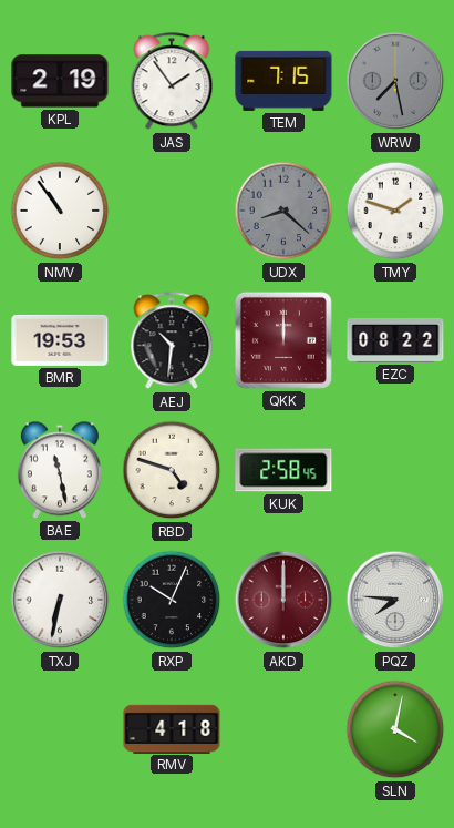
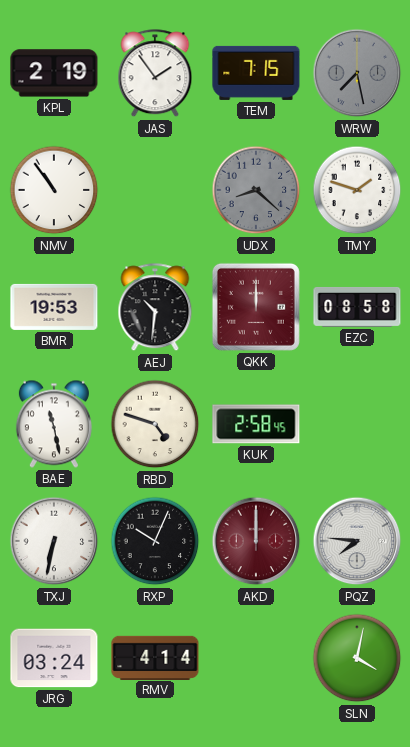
EZC: 08:22 -> 08:58 (357, 307)
JRG: none -> 03:24 (54, 658)
RMV: 4:18 -> 4:14 (155, 657)
